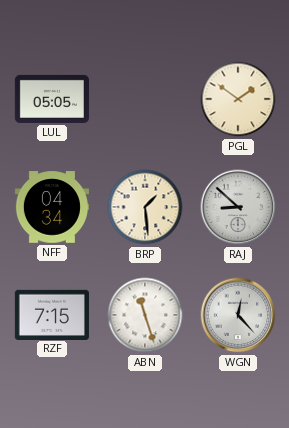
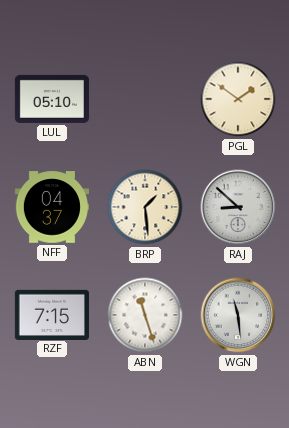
LUL: 05:05 -> 05:10 (52, 99)
NFF: 04:34 -> 04:37 (51, 207)
WGN: 12:23 -> 11:29 (238, 315)
